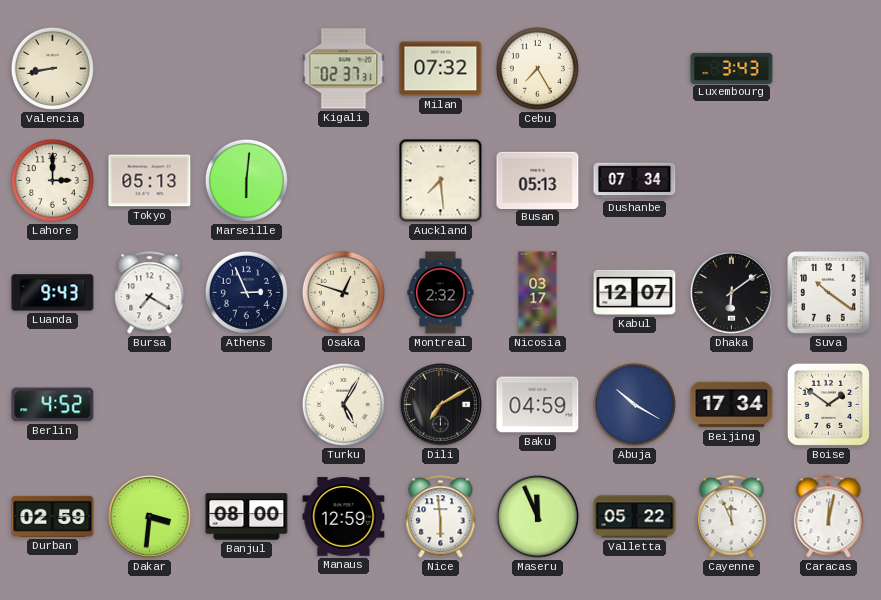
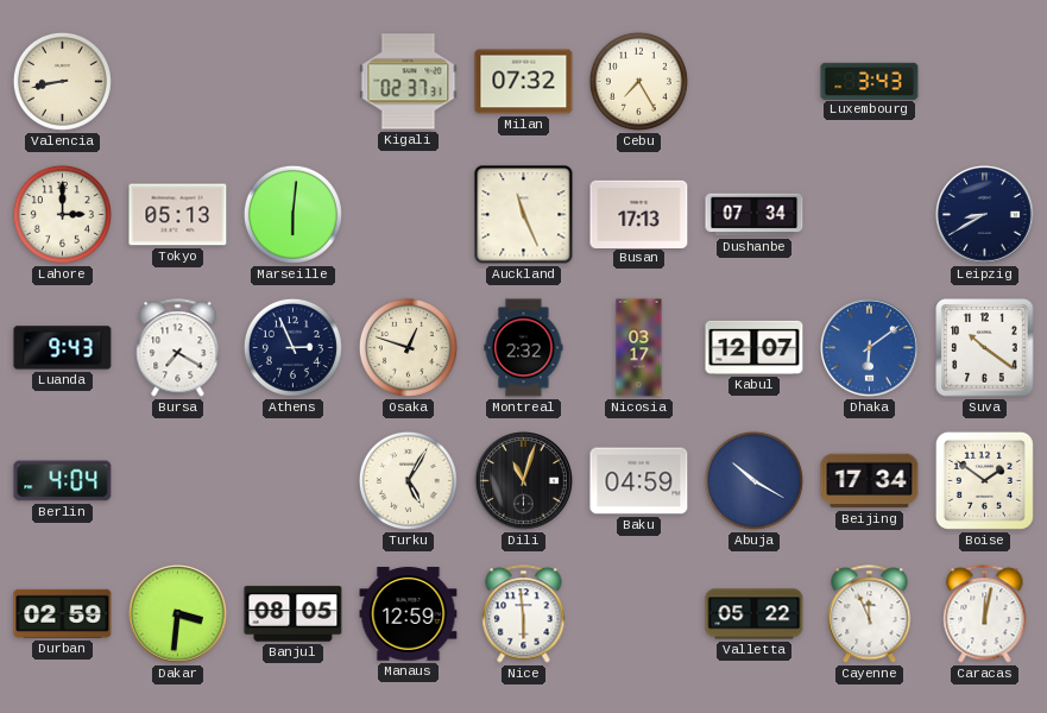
Auckland: 7:29 -> 11:26 (524, 215)
Busan: 05:13 -> 17:13 (639, 214)
Leipzig: none -> 8:40 (985, 215)
Dhaka dial: black -> blue (870, 348)
Berlin: 4:52 -> 4:04 (63, 481)
Dili: 7:10 -> 11:03 (524, 481)
Banjul: 08:00 -> 08:05 (294, 614)
Maseru: 11:56 -> none (538, 517)
